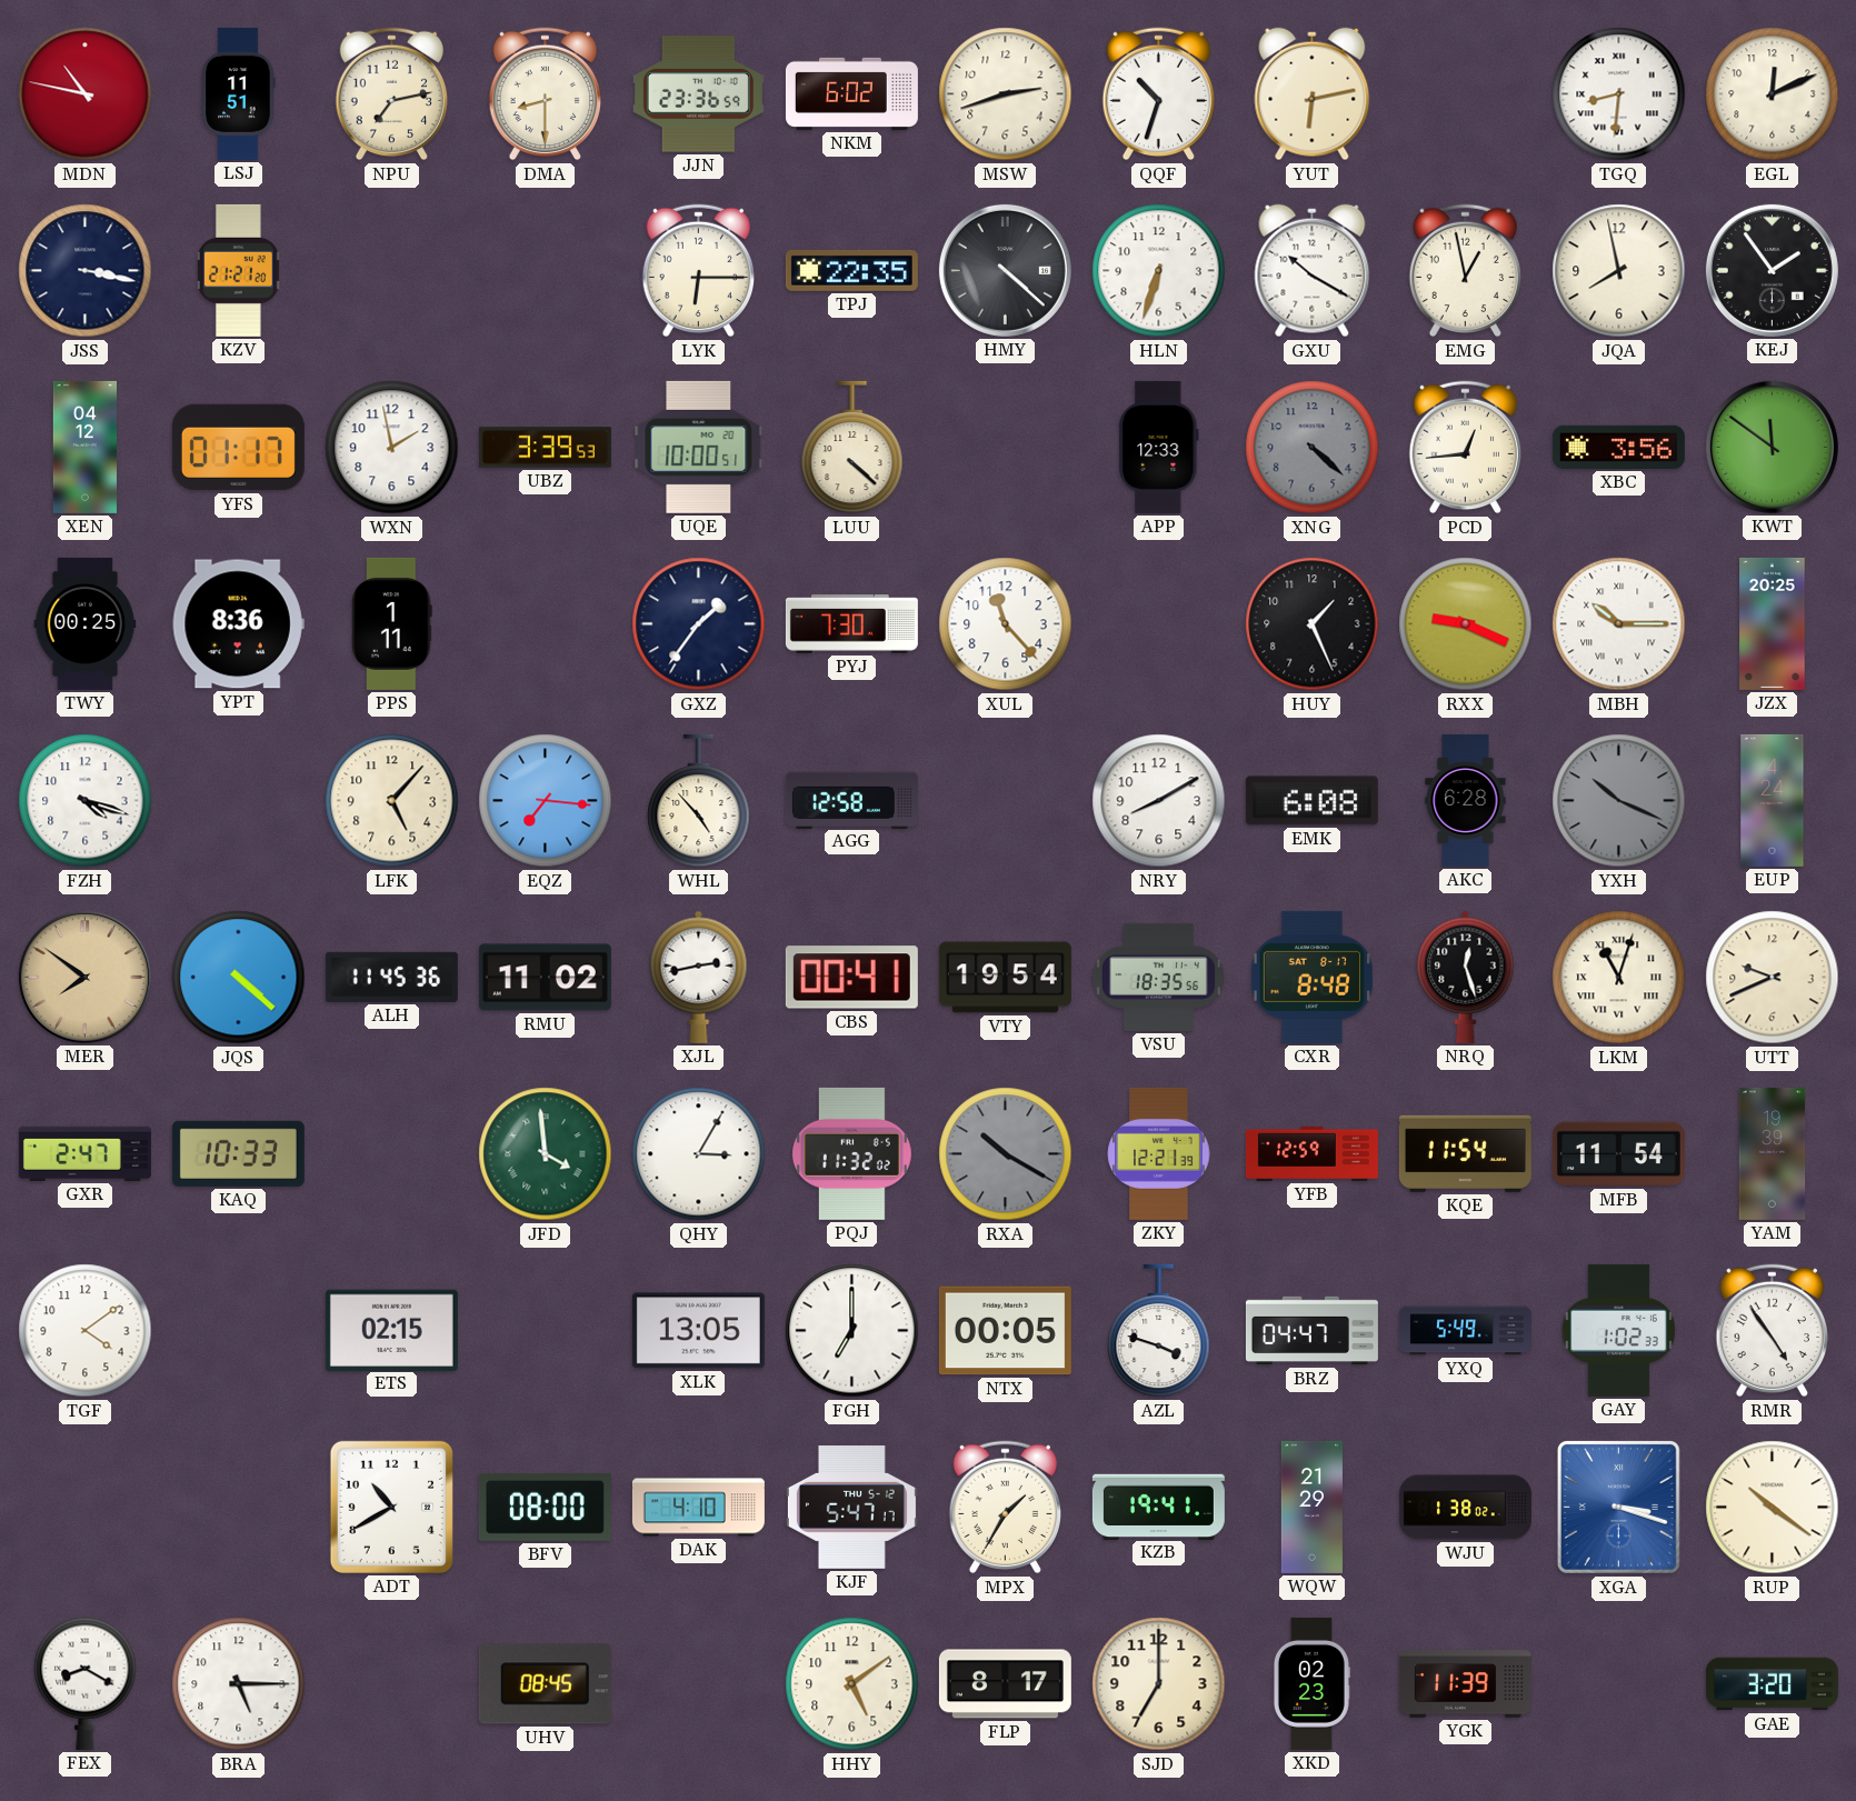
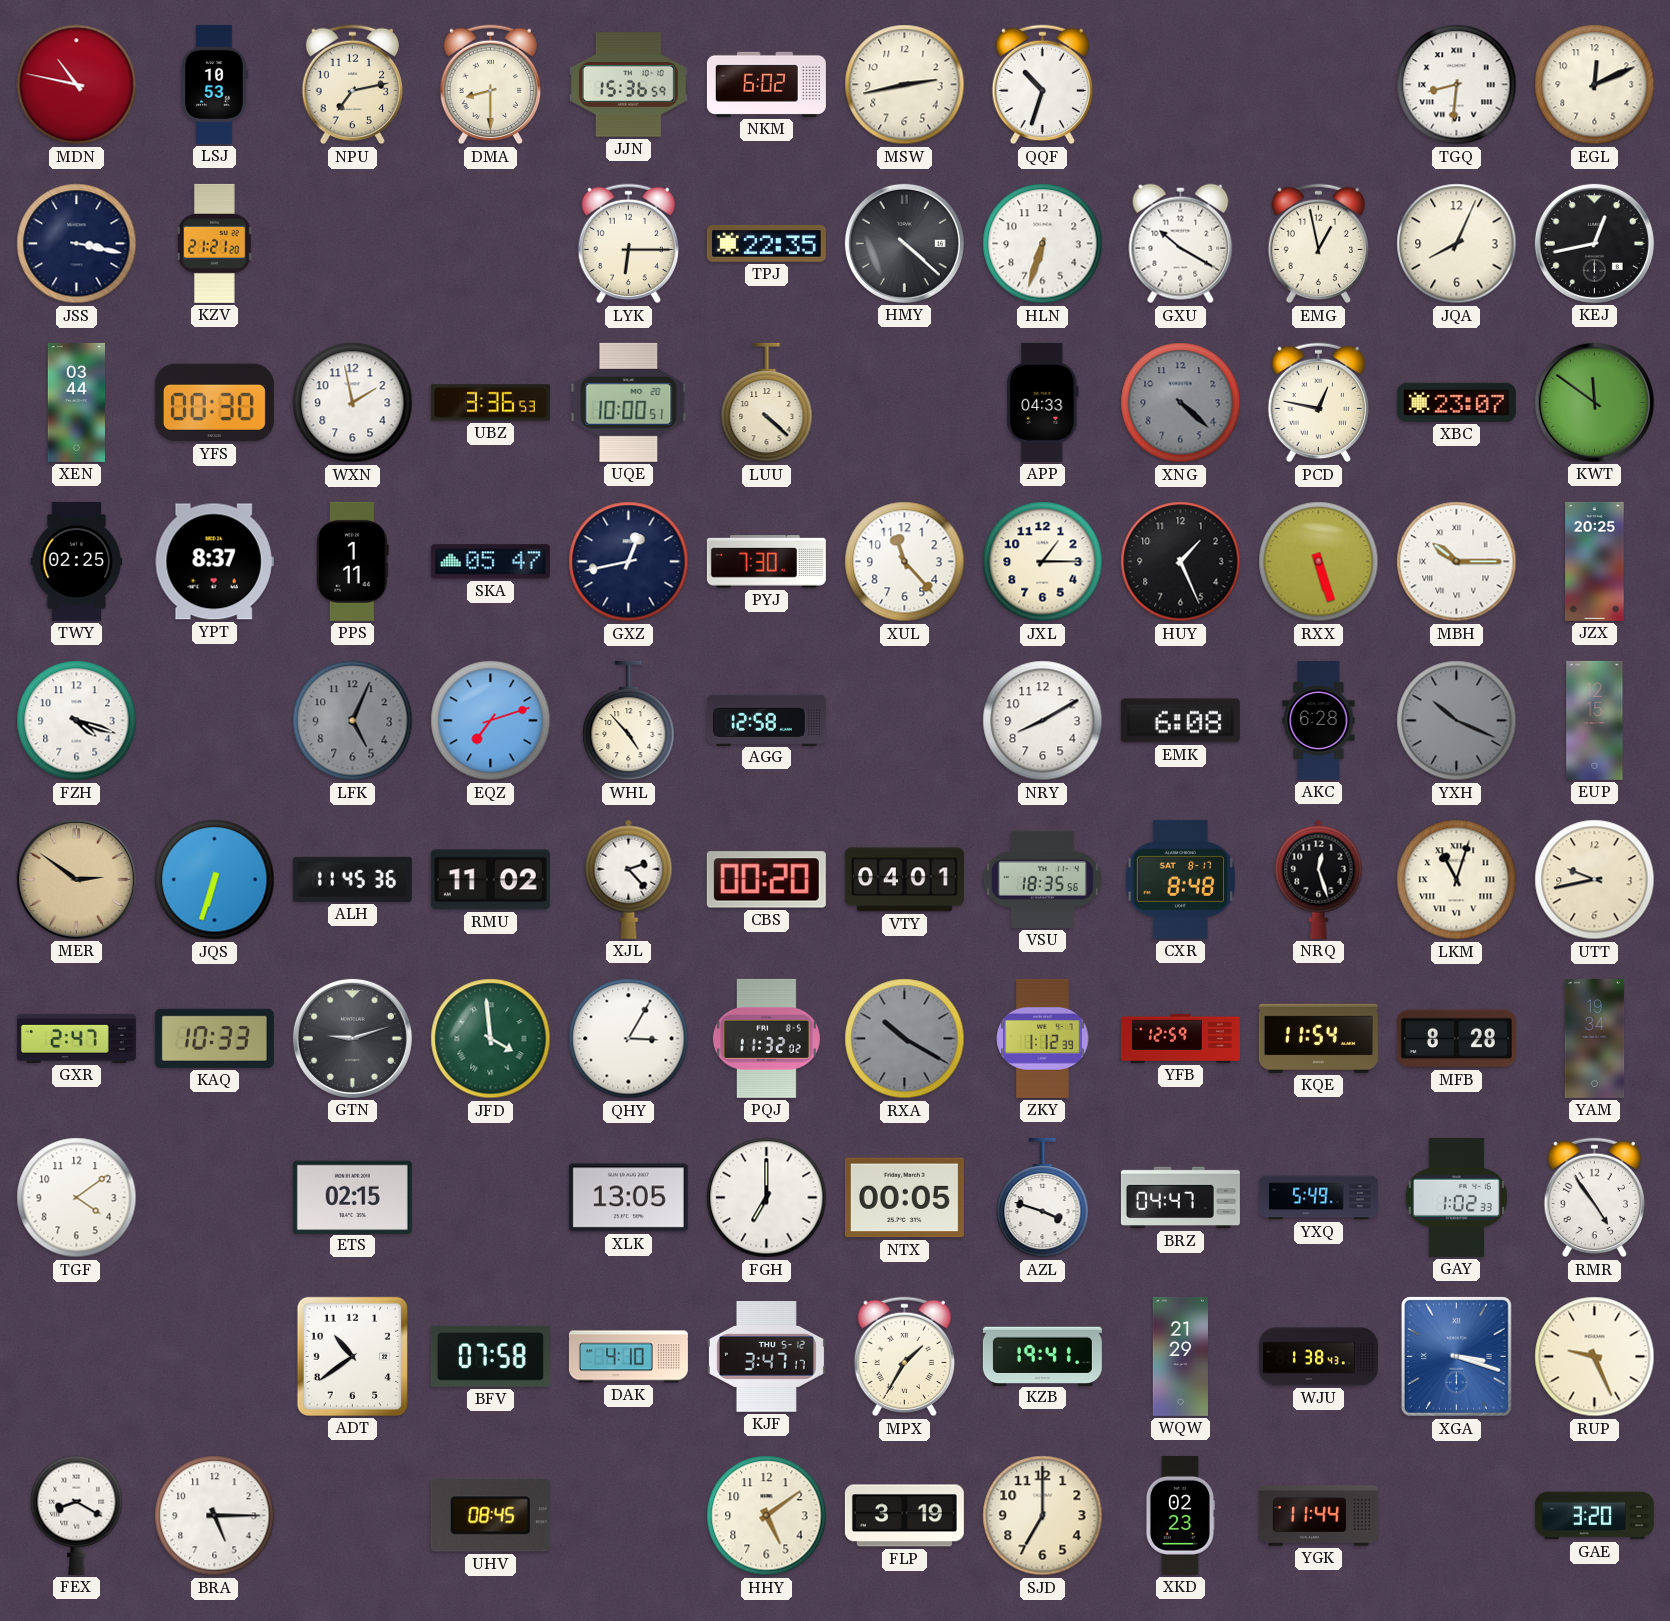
LSJ: 11:51 -> 10:53 (215, 84)
JJN: 23:36 -> 15:36 (628, 85)
MSW: 2:42 -> 2:43 (905, 85)
YUT: 6:13 -> none (1313, 94)
JQA: 7:58 -> 8:04 (1457, 244)
KEJ: 1:54 -> 12:43 (1594, 243)
XEN: 04:12 -> 03:44 (76, 402)
YFS: 01:17 -> 00:30 (214, 403)
UBZ: 3:39 -> 3:36 (490, 403)
APP: 12:33 -> 04:33 (1043, 402)
PCD: 12:44 -> 12:47 (1319, 403)
XBC: 3:56 -> 23:07 (1456, 402)
TWY: 00:25 -> 02:25 (77, 561)
YPT: 8:36 -> 8:37 (214, 562)
SKA: none -> 05:47 (490, 562)
GXZ: 1:36 -> 12:43 (629, 562)
JXL: none -> 1:15 (1043, 562)
RXX: 9:19 -> 5:27 (1319, 562)
LFK: 5:07 -> 5:04 (353, 721)
LFK dial: cream -> grey (353, 721)
EQZ: 7:16 -> 7:12 (491, 721)
EUP: 4:24 -> 12:15 (1595, 720)
MER: 7:51 -> 2:51 (76, 879)
JQS: 4:22 -> 6:33 (215, 880)
XJL: 2:43 -> 2:23 (629, 879)
CBS: 00:41 -> 00:20 (766, 880)
VTY: 19:54 -> 04:01 (904, 880)
UTT: 9:41 -> 9:43 (1595, 880)
GTN: none -> 9:12 (352, 1038)
ZKY: 12:21 -> 1:12 (1043, 1038)
MFB: 11:54 -> 8:28 (1456, 1039)
YAM: 19:39 -> 19:34 (1595, 1038)
ADT: 10:40 -> 10:39 (352, 1356)
BFV: 08:00 -> 07:58 (490, 1356)
KJF: 5:47 -> 3:47 (766, 1357)
WJU: 1:38:02 -> 1:38:43 (1318, 1357)
RUP: 10:21 -> 9:26 (1595, 1357)
FLP: 8:17 -> 3:19 (904, 1516)
YGK: 11:39 -> 11:44 (1318, 1516)
